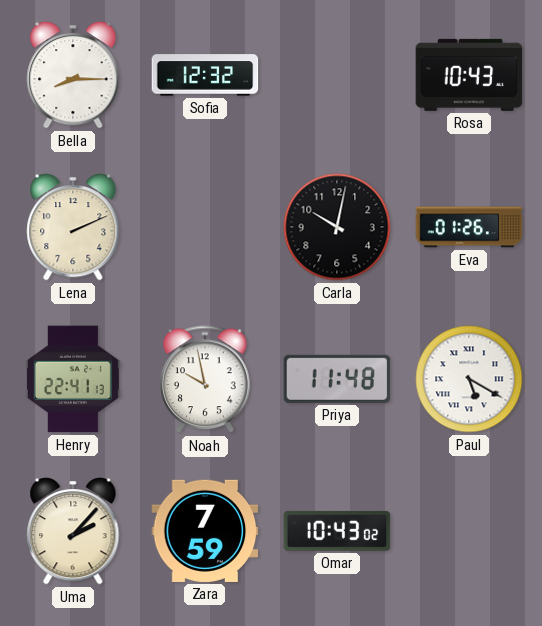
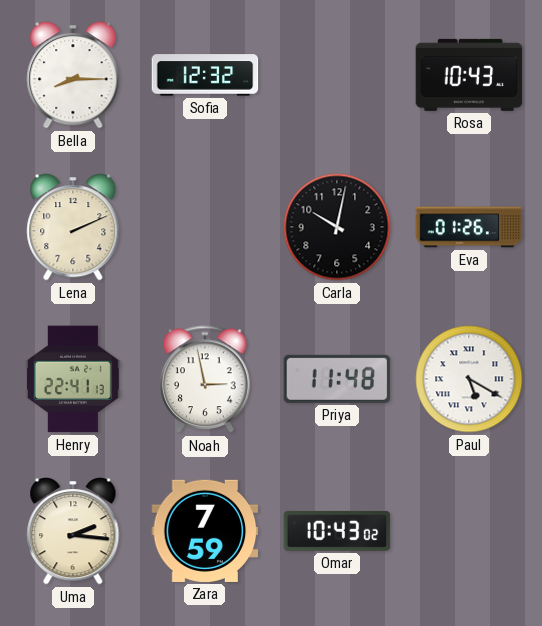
Noah: 9:58 -> 2:58 (205, 380)
Uma: 2:07 -> 2:16 (73, 531)
